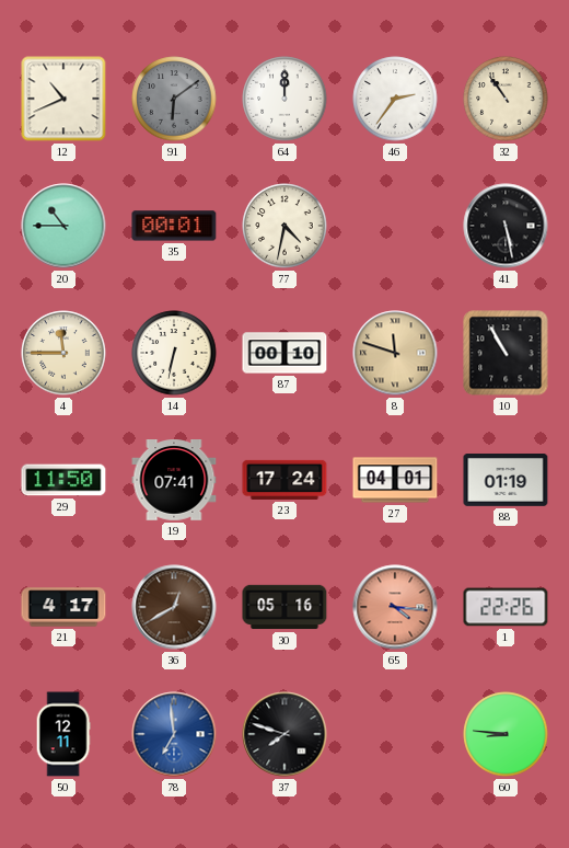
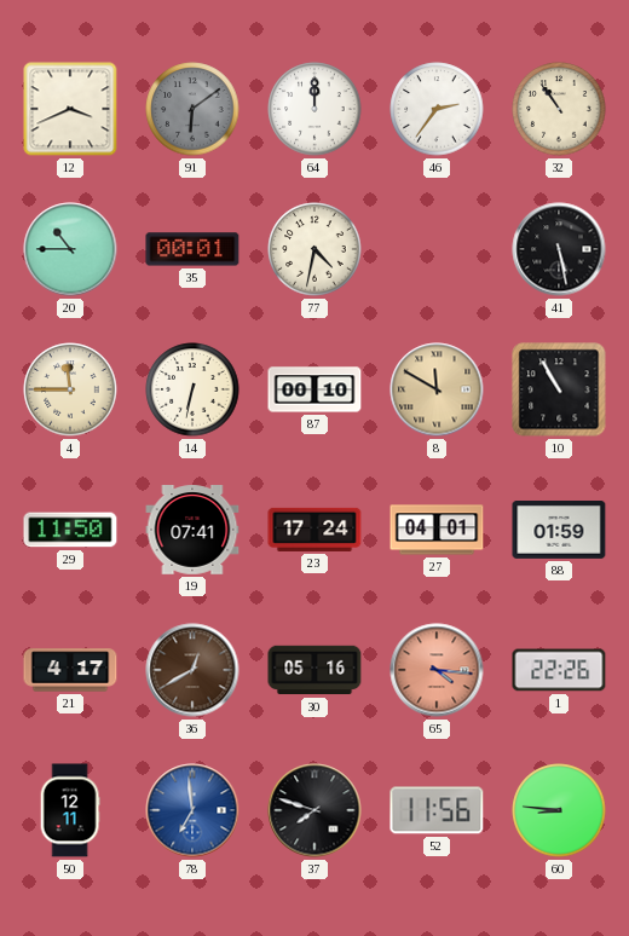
12: 10:41 -> 3:41 (70, 109)
8: 11:48 -> 11:50 (437, 389)
88: 01:19 -> 01:59 (559, 531)
52: none -> 11:56 (437, 810)
